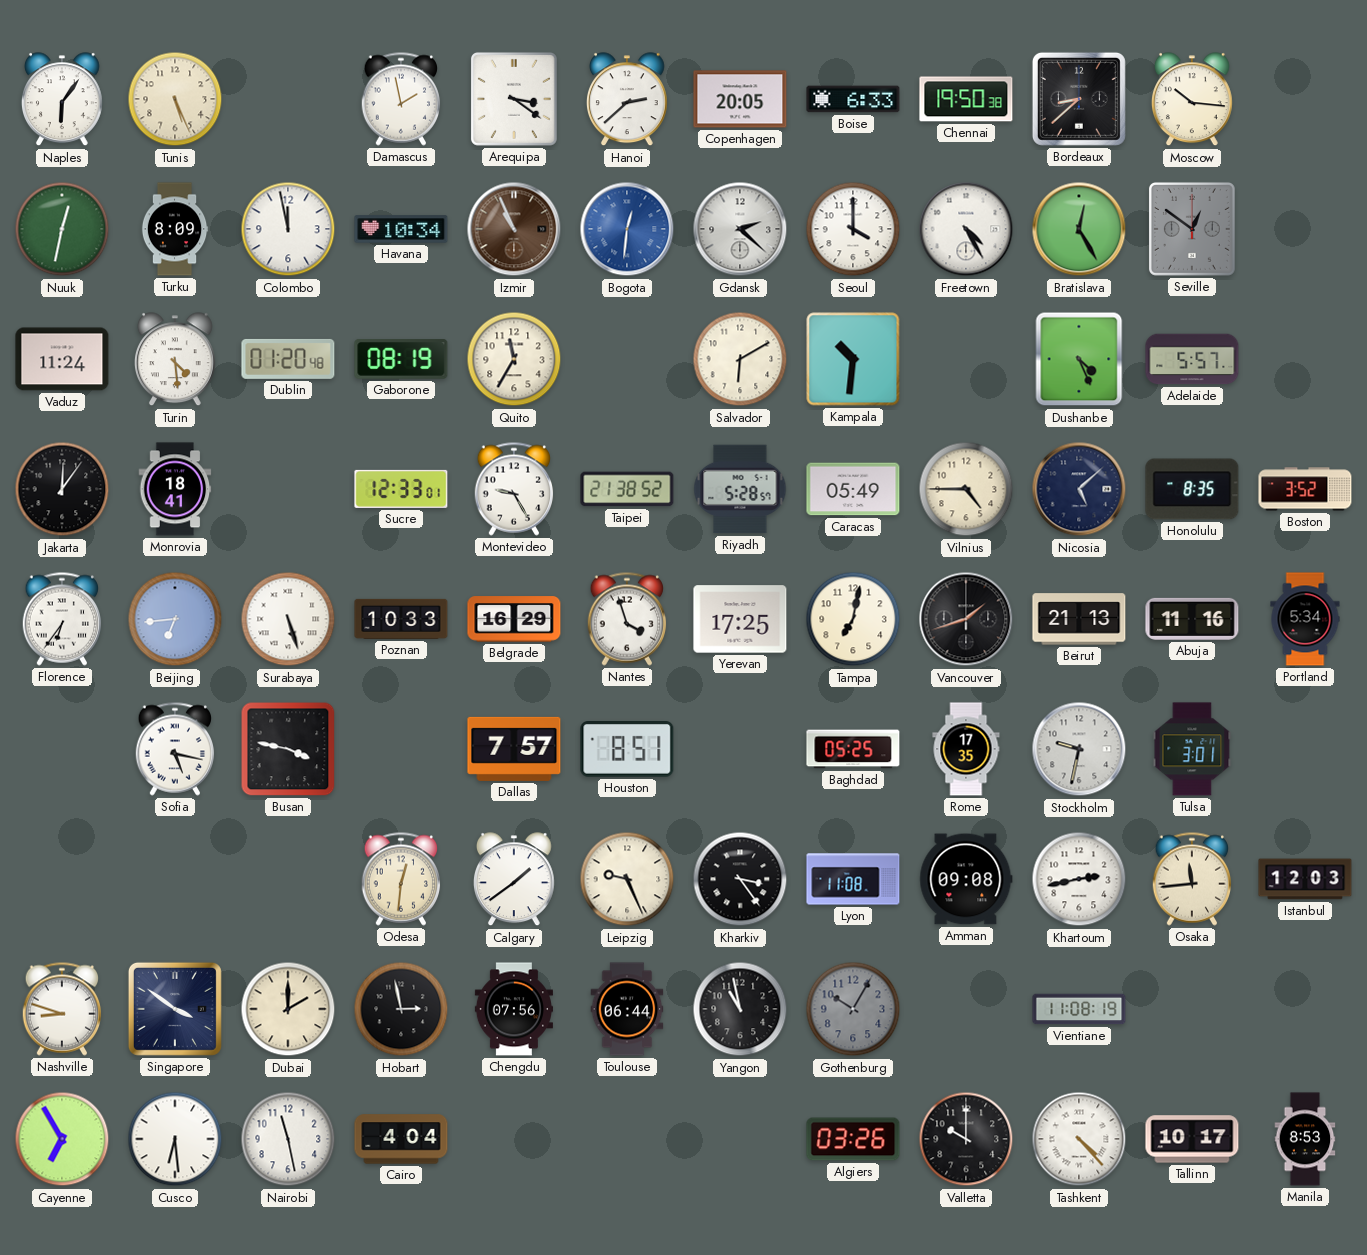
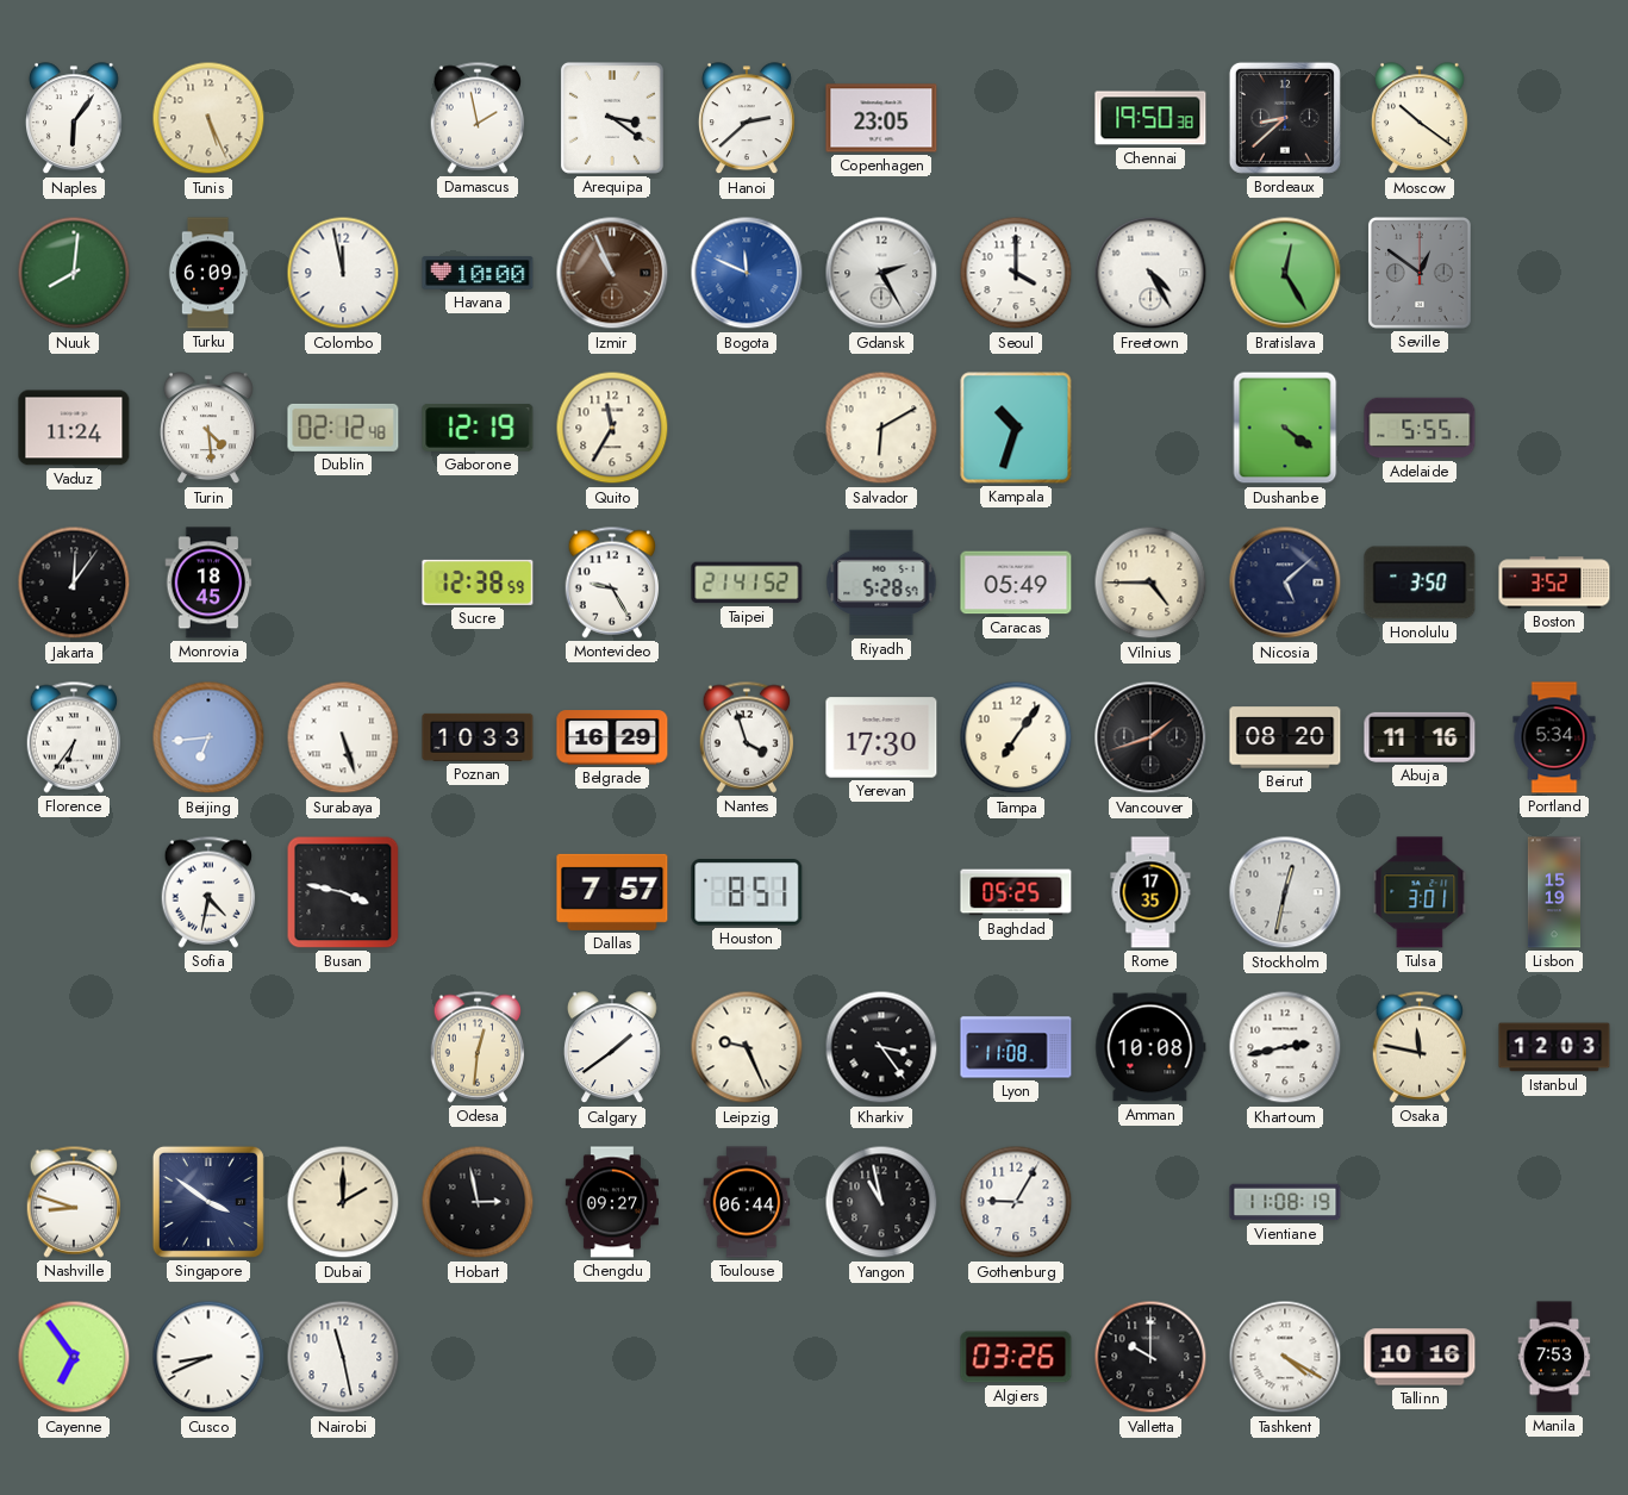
Copenhagen: 20:05 -> 23:05 (881, 118)
Boise: 6:33 -> none (853, 99)
Moscow: 10:16 -> 10:21 (1420, 119)
Nuuk: 12:32 -> 8:01 (74, 273)
Turku: 8:09 -> 6:09 (208, 273)
Havana: 10:34 -> 10:00 (478, 273)
Bogota: 12:31 -> 11:49 (747, 273)
Gdansk: 2:22 -> 2:25 (881, 273)
Dublin: 01:20 -> 02:12 (343, 428)
Gaborone: 08:19 -> 12:19 (478, 429)
Kampala: 10:31 -> 10:33 (1016, 428)
Dushanbe: 4:26 -> 4:21 (1285, 428)
Adelaide: 5:57 -> 5:55 (1420, 428)
Monrovia: 18:41 -> 18:45 (208, 583)
Sucre: 12:33 -> 12:38 (478, 583)
Taipei: 21:38 -> 21:41 (747, 583)
Honolulu: 8:35 -> 3:50 (1420, 583)
Yerevan: 17:25 -> 17:30 (881, 737)
Tampa: 7:02 -> 7:06 (1016, 737)
Beirut: 21:13 -> 08:20 (1285, 737)
Sofia: 5:17 -> 4:32 (208, 892)
Stockholm: 9:32 -> 12:32 (1285, 892)
Lisbon: none -> 15:19 (1553, 892)
Amman: 09:08 -> 10:08 (1150, 1047)
Osaka: 11:44 -> 11:47 (1420, 1047)
Chengdu: 07:56 -> 09:27 (612, 1202)
Gothenburg: 10:05 -> 9:05 (1016, 1202)
Gothenburg dial: grey -> white (1016, 1202)
Cayenne: 6:55 -> 6:54 (74, 1357)
Cusco: 6:29 -> 8:41 (208, 1357)
Cairo: 4:04 -> none (401, 1139)
Tashkent: 4:23 -> 4:20 (1285, 1357)
Tallinn: 10:17 -> 10:16 (1420, 1357)
Manila: 8:53 -> 7:53 (1554, 1357)
